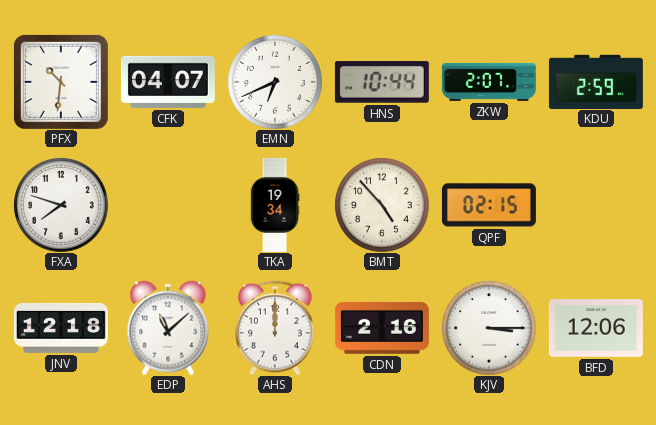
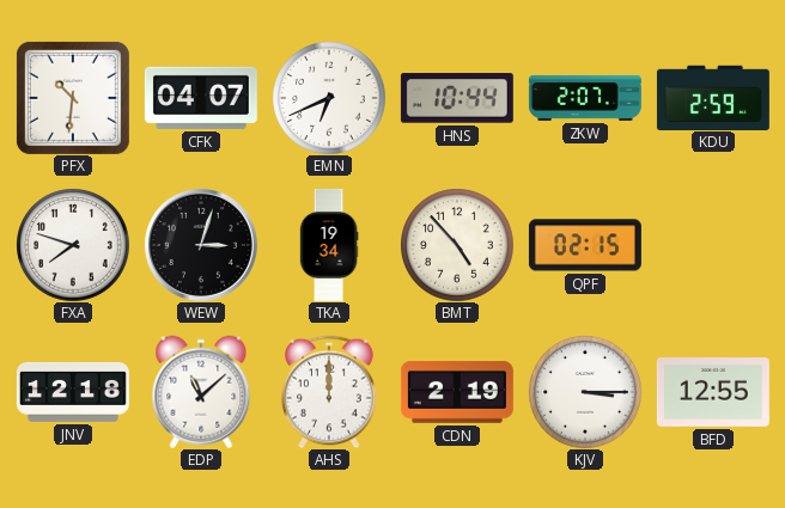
WEW: none -> 3:03 (201, 245)
CDN: 2:16 -> 2:19 (457, 392)
BFD: 12:06 -> 12:55 (713, 393)
